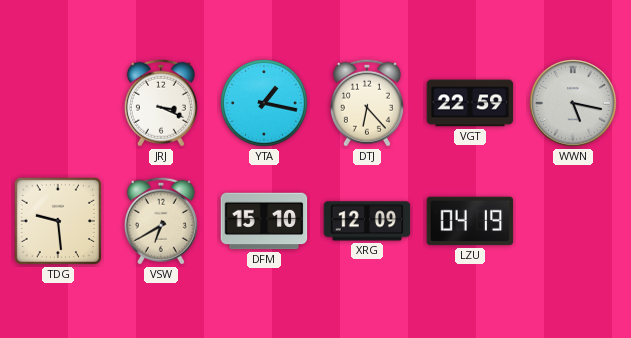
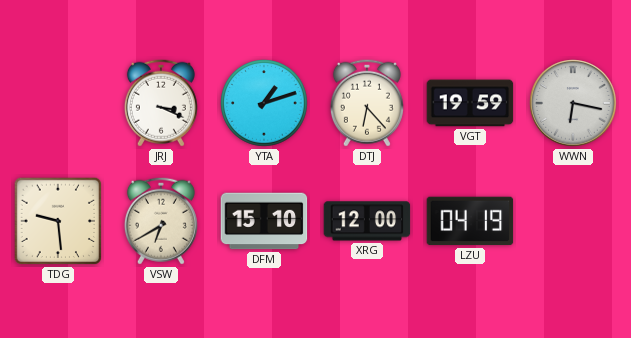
YTA: 1:17 -> 1:12 (264, 103)
VGT: 22:59 -> 19:59 (470, 103)
WWN: 5:17 -> 6:17 (573, 103)
XRG: 12:09 -> 12:00 (367, 221)
